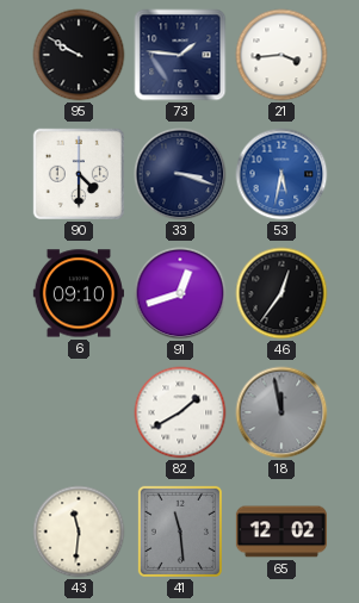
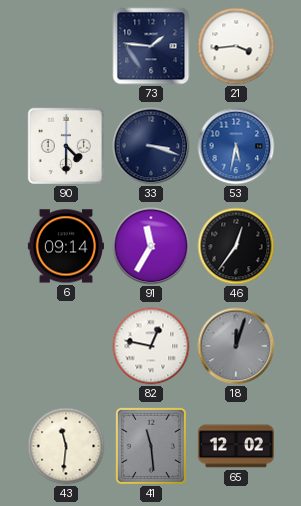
95: 9:50 -> none (79, 55)
6: 09:10 -> 09:14 (66, 246)
91: 12:42 -> 11:35 (151, 246)
82: 1:40 -> 12:47 (151, 346)
18: 11:58 -> 12:03 (236, 346)
